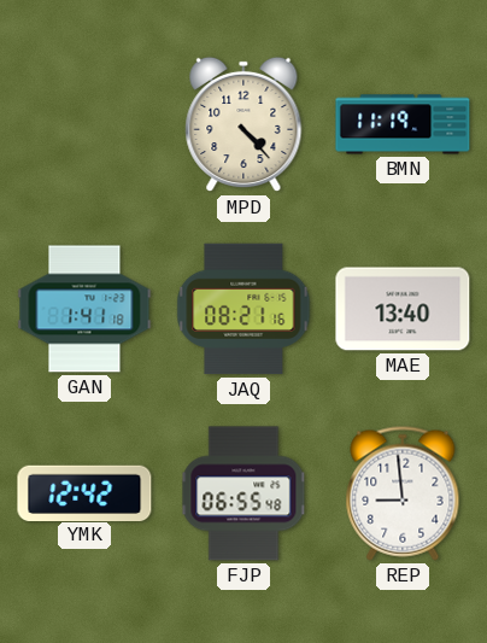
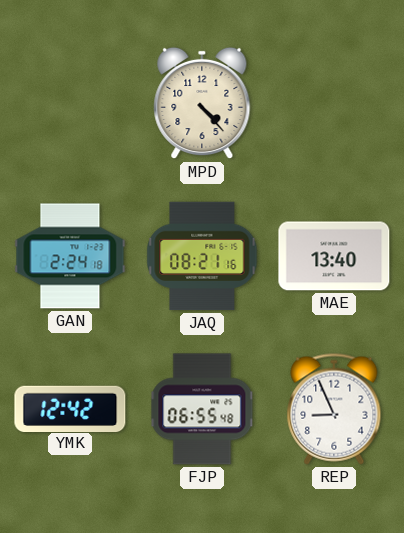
BMN: 11:19 -> none (403, 124)
GAN: 1:41 -> 2:24 (70, 256)
REP: 8:59 -> 8:56 (334, 409)
